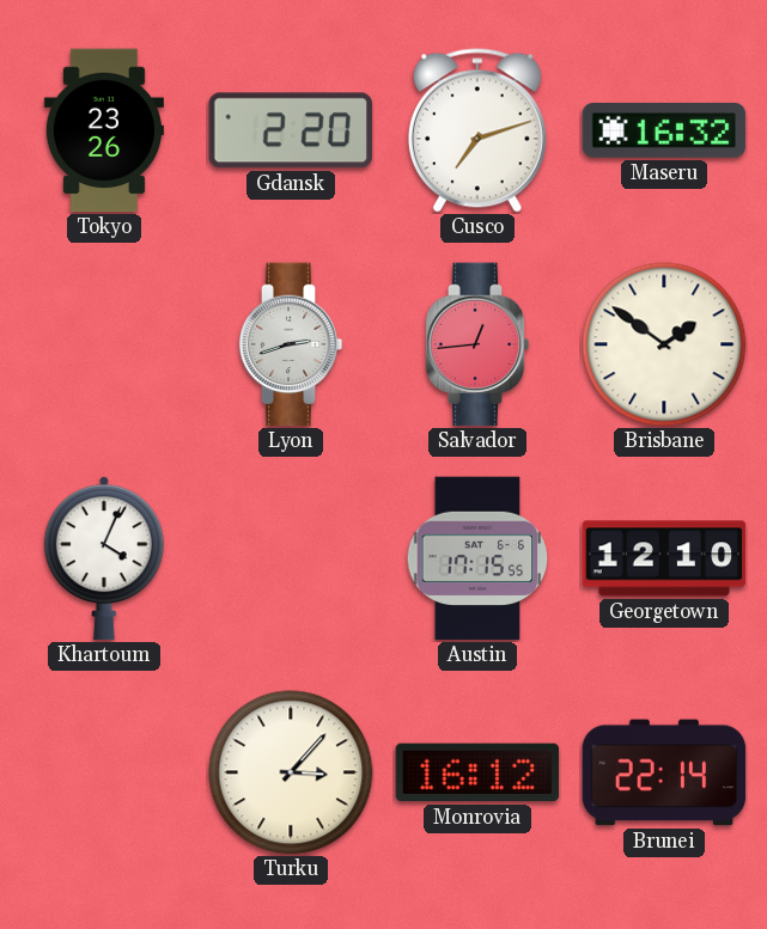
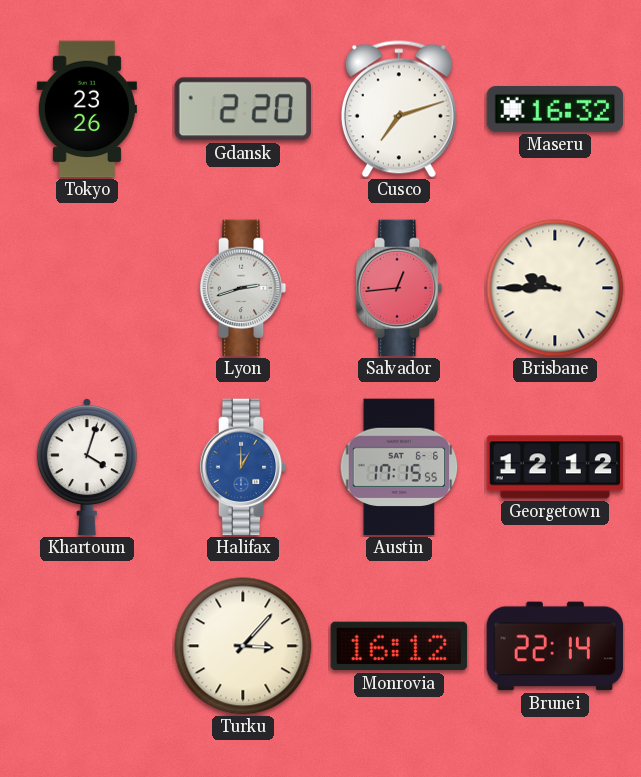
Brisbane: 1:51 -> 9:45 (555, 288)
Khartoum: 4:04 -> 4:03 (87, 467)
Halifax: none -> 1:00 (243, 467)
Georgetown: 12:10 -> 12:12 (555, 467)
